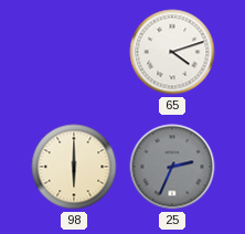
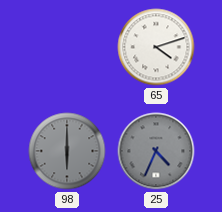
98 dial: cream -> grey (67, 151)
25: 2:34 -> 4:34 (156, 151)
